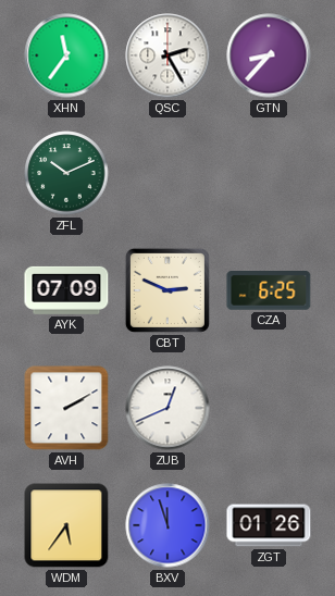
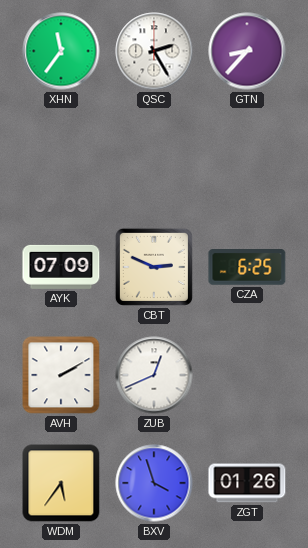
ZFL: 10:11 -> none (66, 173)
BXV: 11:57 -> 3:57 (154, 483)
